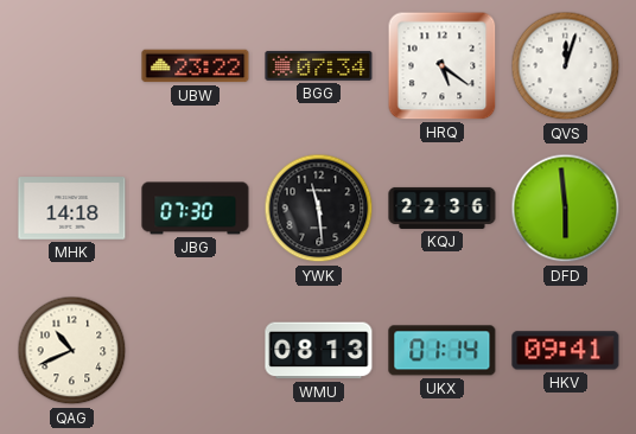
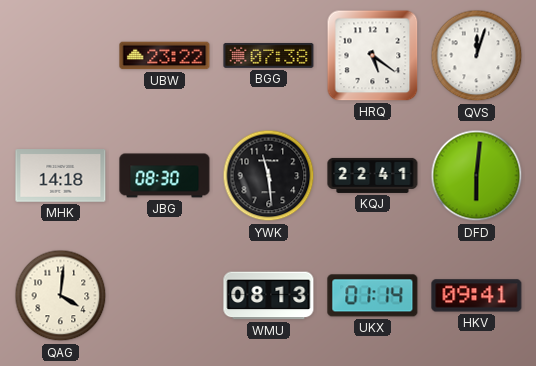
BGG: 07:34 -> 07:38 (269, 55)
JBG: 07:30 -> 08:30 (165, 176)
KQJ: 22:36 -> 22:41 (373, 175)
DFD: 5:59 -> 6:01 (477, 176)
QAG: 10:41 -> 4:01 (61, 296)
